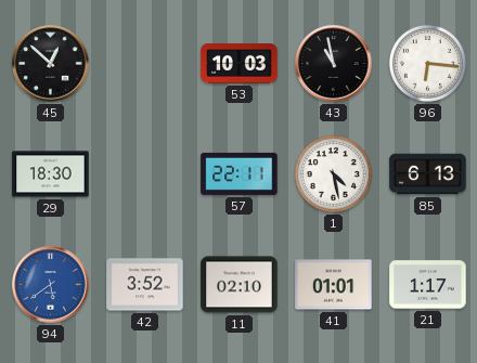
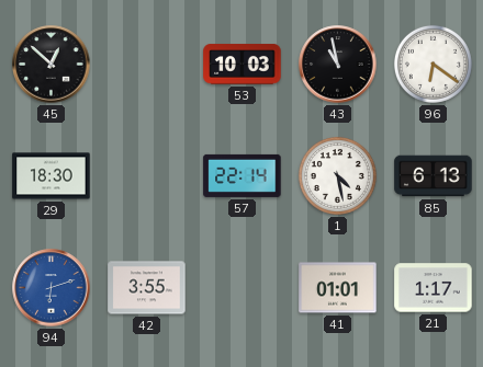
96: 6:16 -> 6:21 (433, 64)
57: 22:11 -> 22:14 (243, 175)
94: 5:39 -> 6:12 (52, 288)
42: 3:52 -> 3:55 (147, 288)
11: 02:10 -> none (240, 285)
